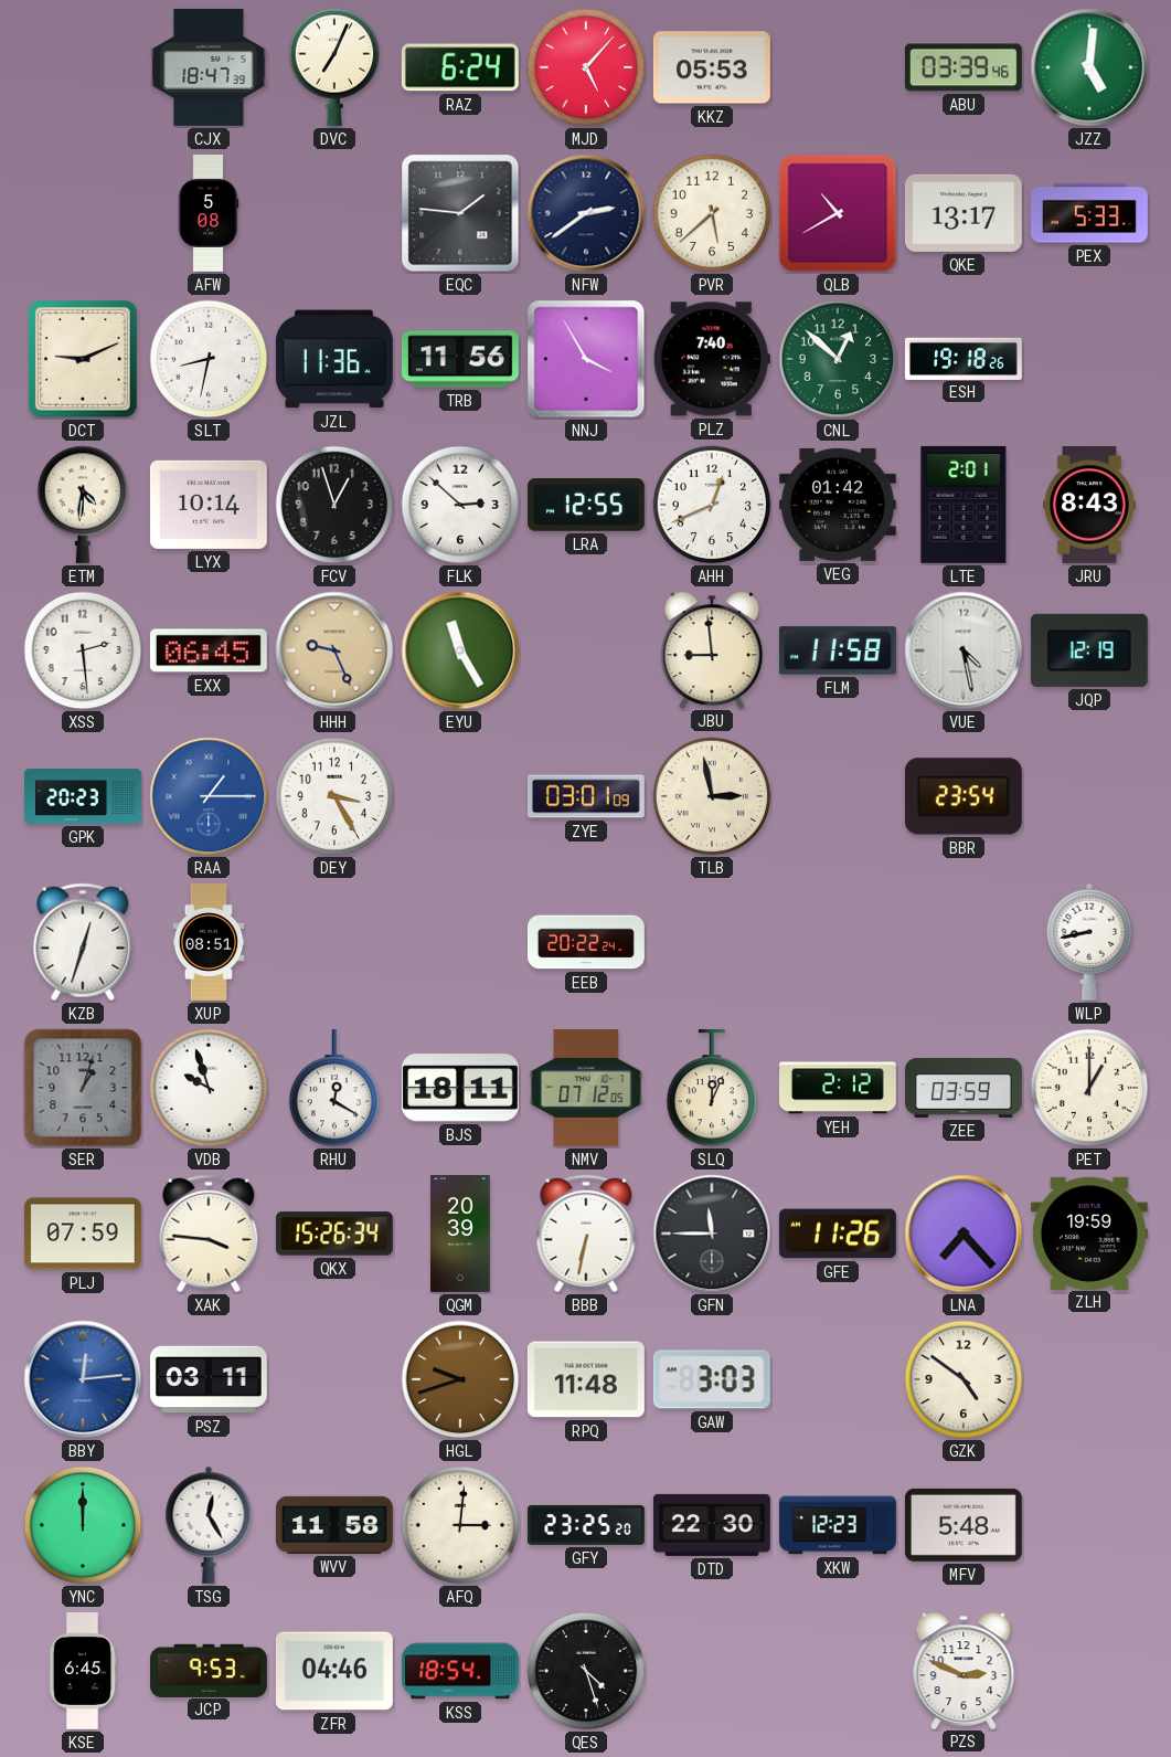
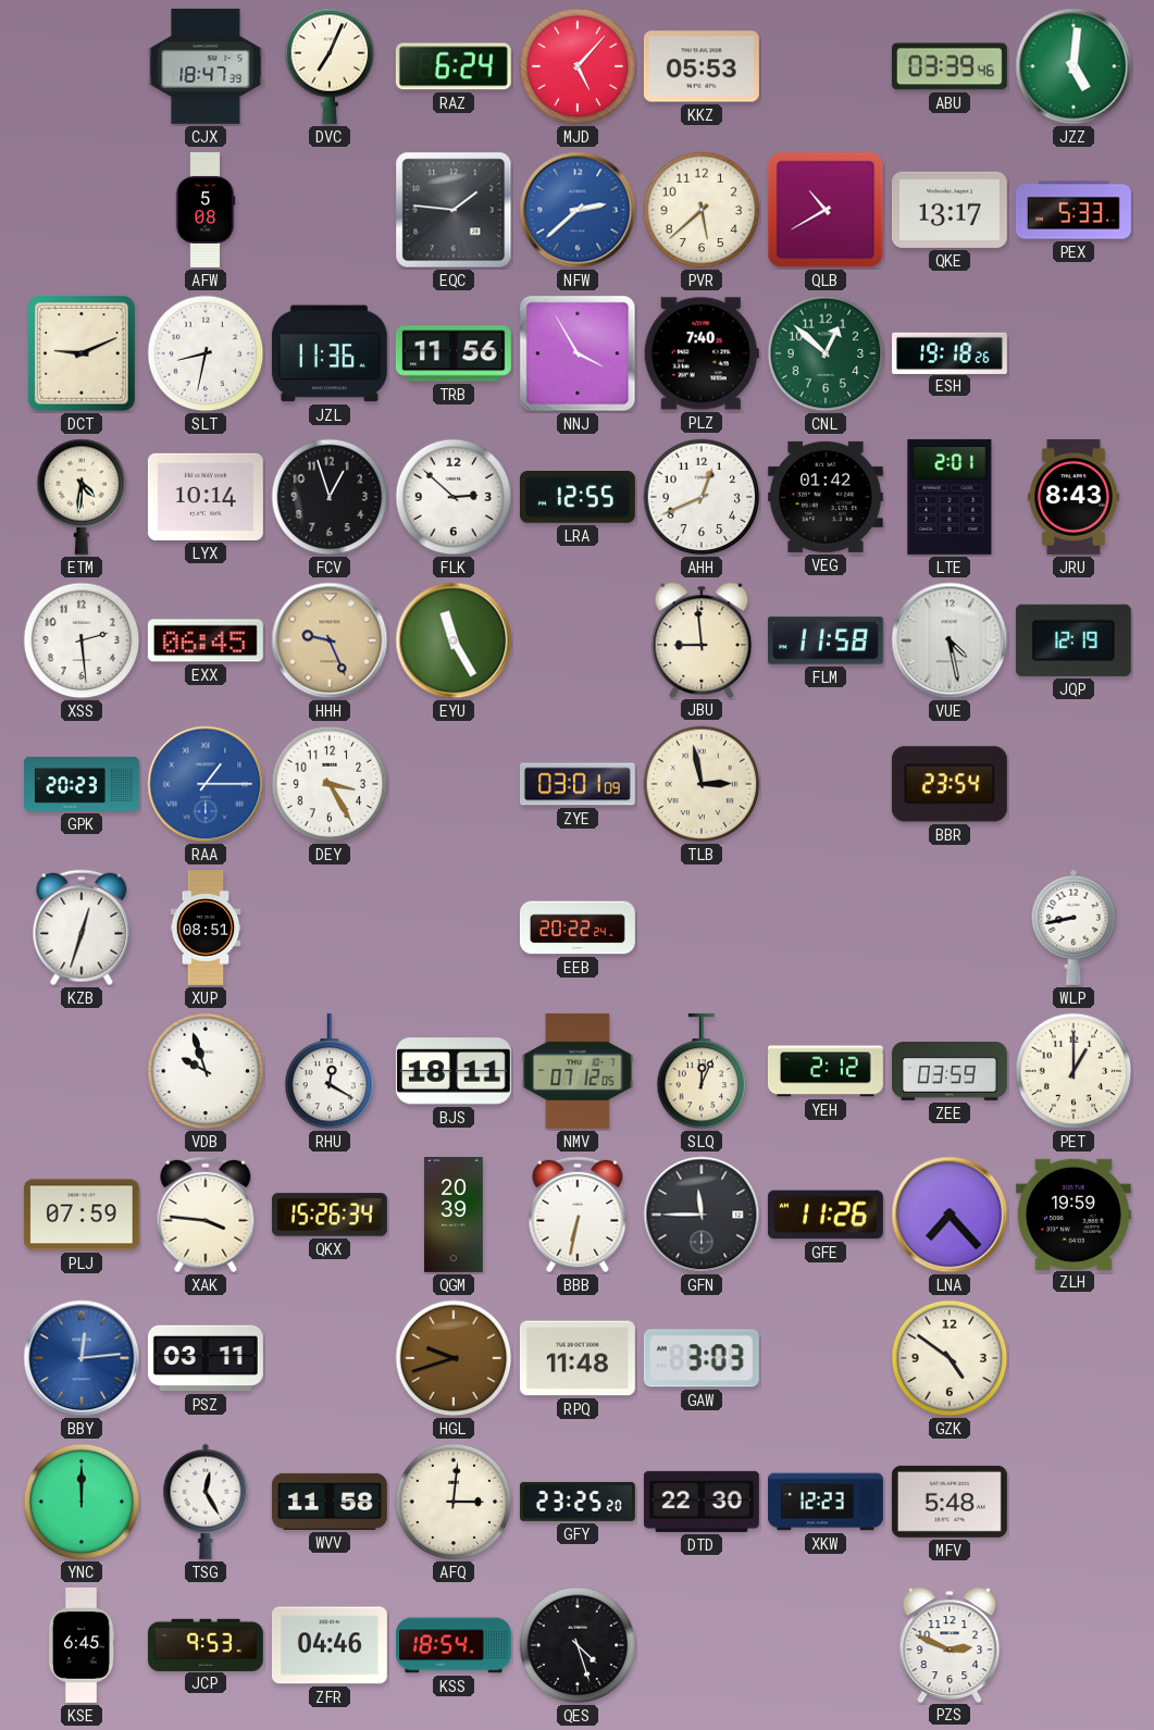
NFW: 2:39 -> 2:38 (578, 210)
NFW dial: navy -> blue (578, 210)
SER: 1:03 -> none (83, 1088)
